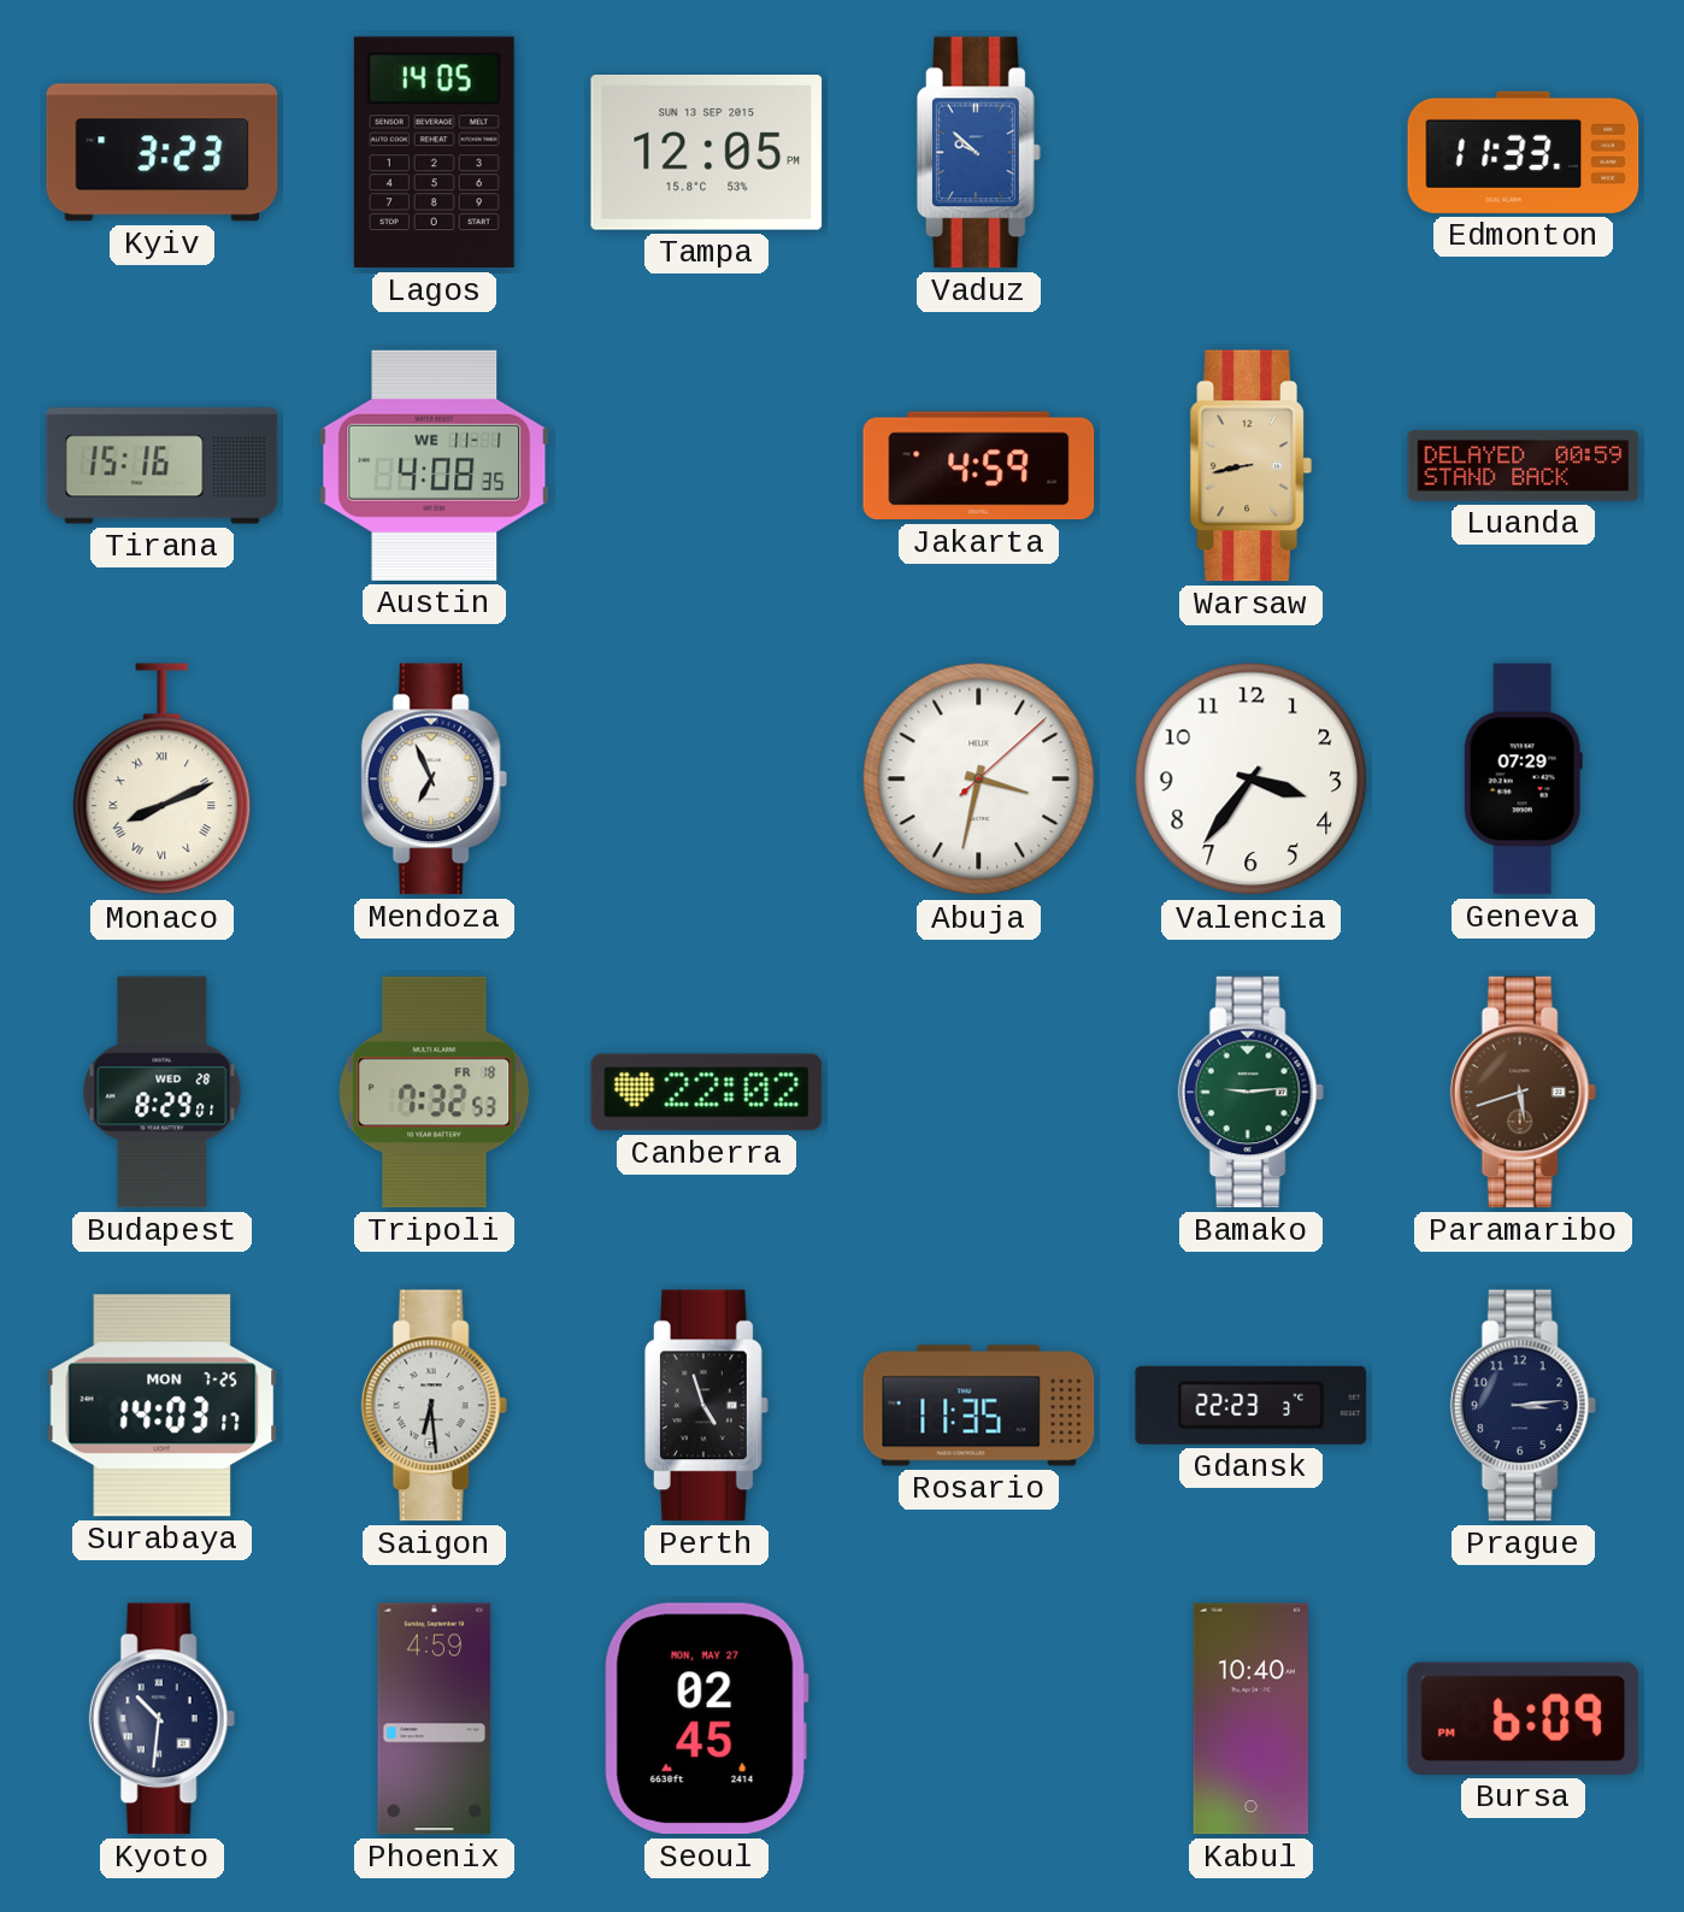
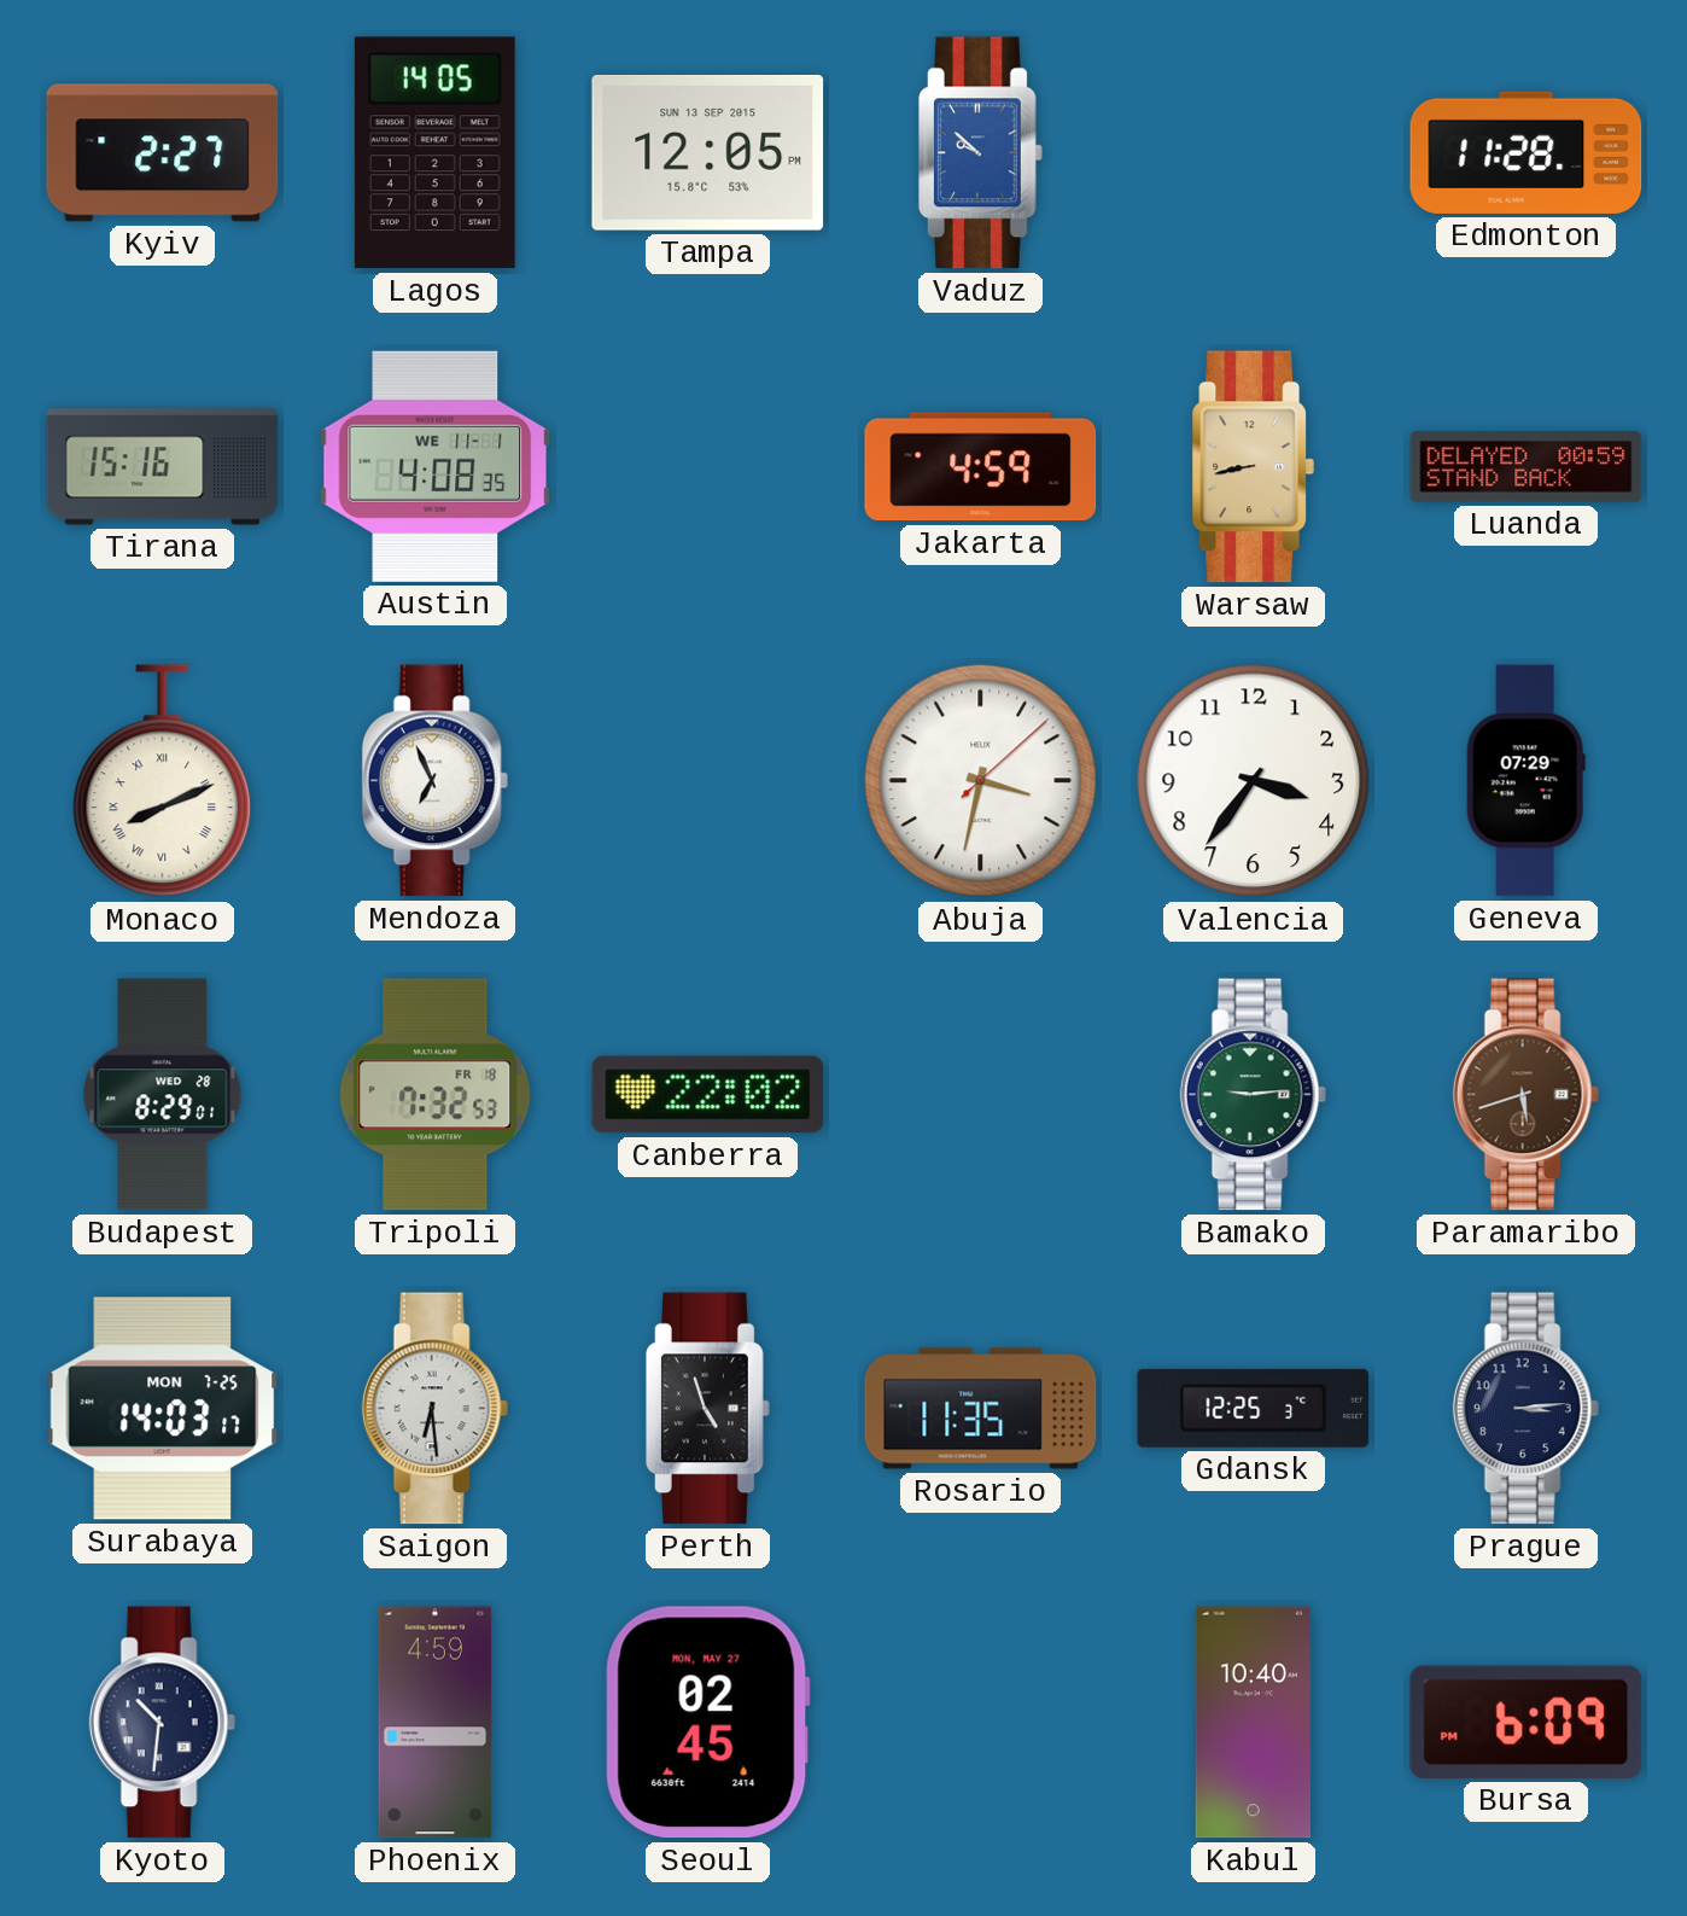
Kyiv: 3:23 -> 2:27 (163, 153)
Edmonton: 11:33 -> 11:28 (1527, 152)
Gdansk: 22:23 -> 12:25 (1254, 1408)
